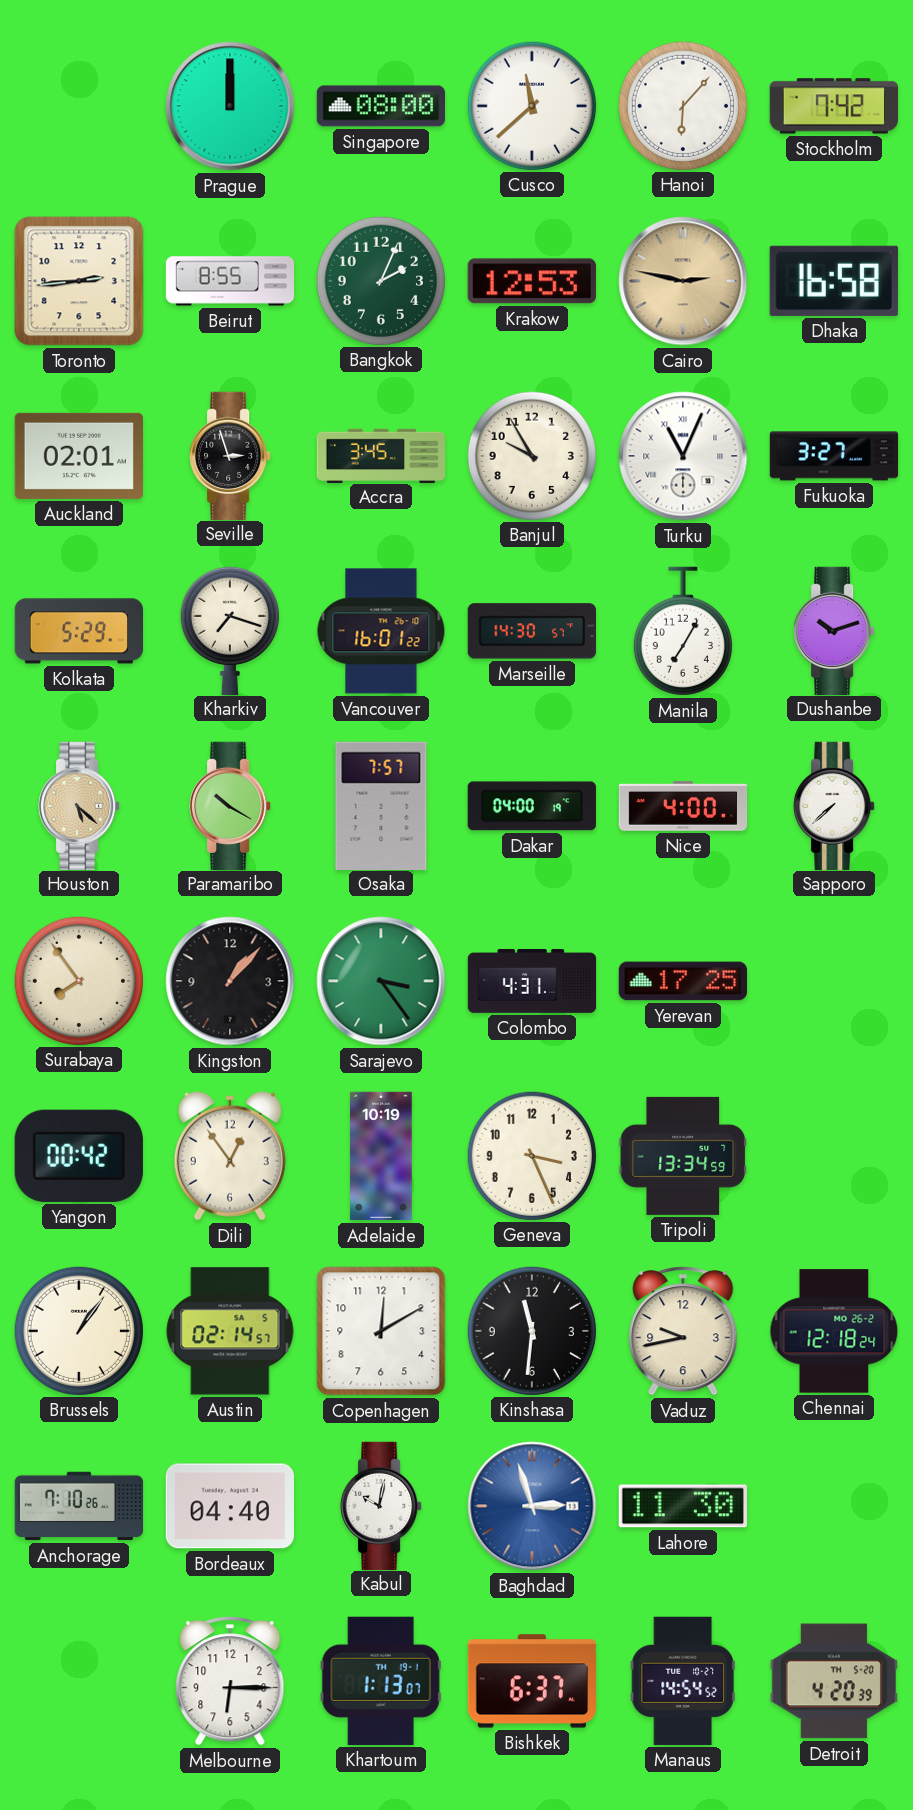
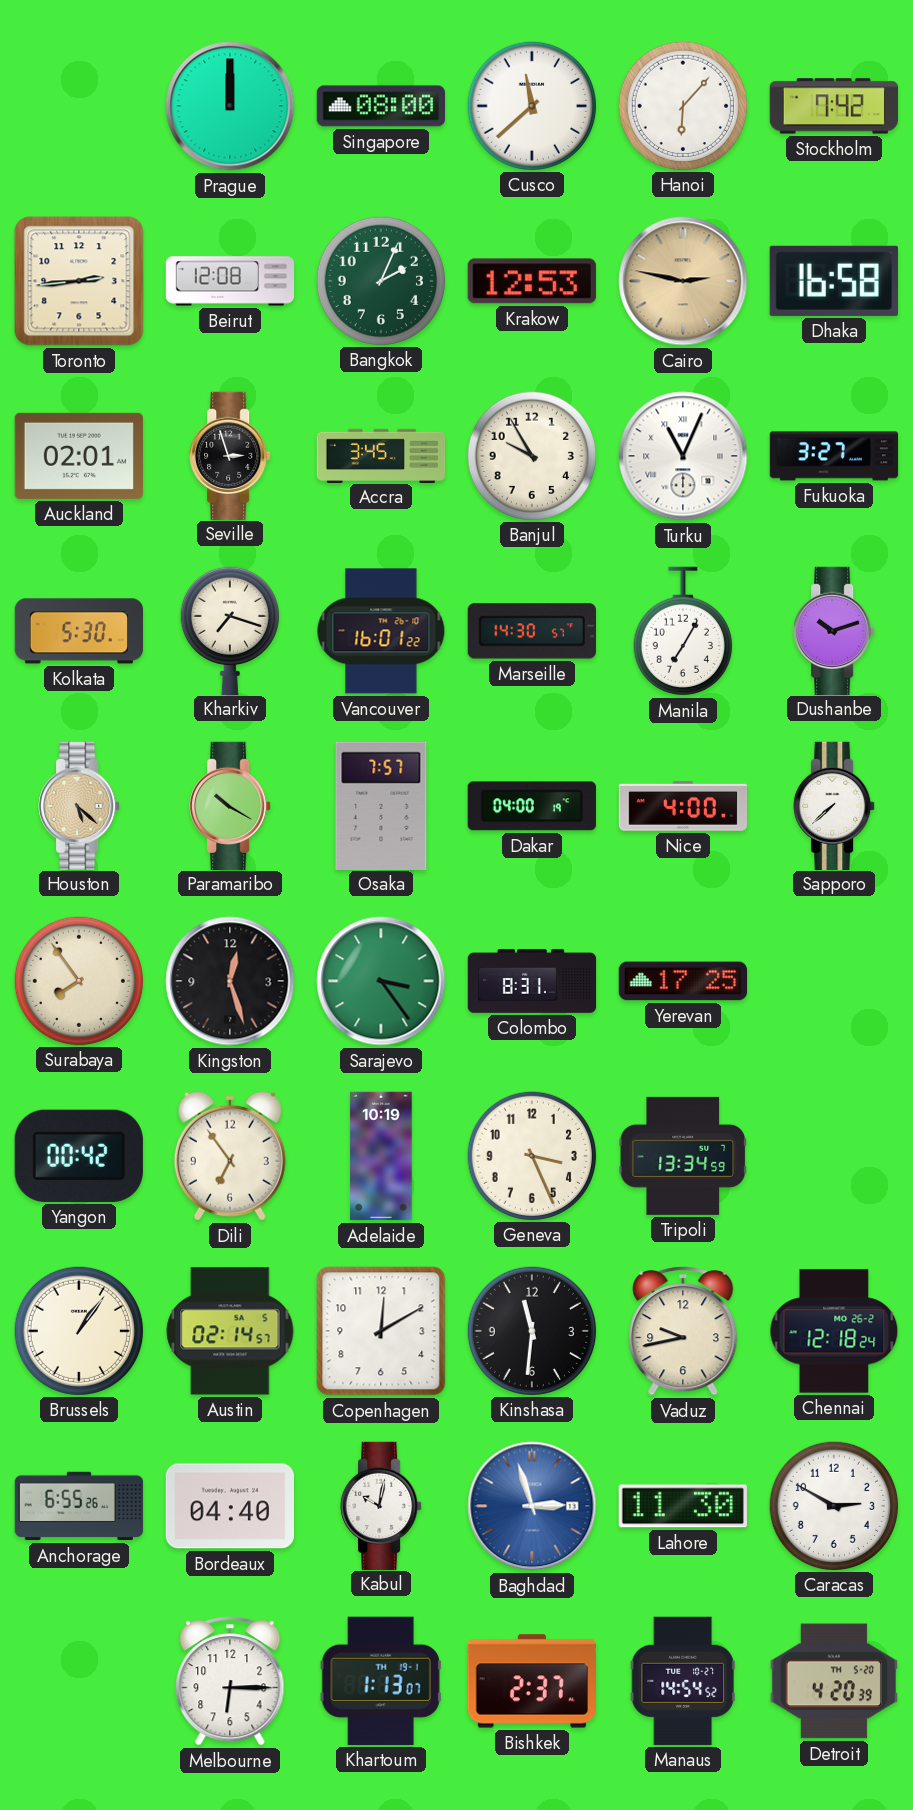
Beirut: 8:55 -> 12:08 (230, 281)
Kolkata: 5:29 -> 5:30 (78, 631)
Kingston: 1:07 -> 12:27 (230, 981)
Colombo: 4:31 -> 8:31 (532, 981)
Dili: 12:54 -> 6:54 (230, 1156)
Anchorage: 7:10 -> 6:55 (79, 1506)
Caracas: none -> 2:50 (833, 1505)
Bishkek: 6:37 -> 2:37 (531, 1681)
